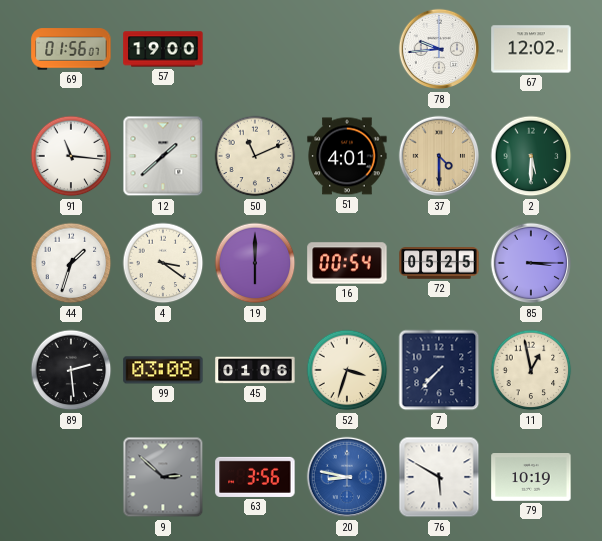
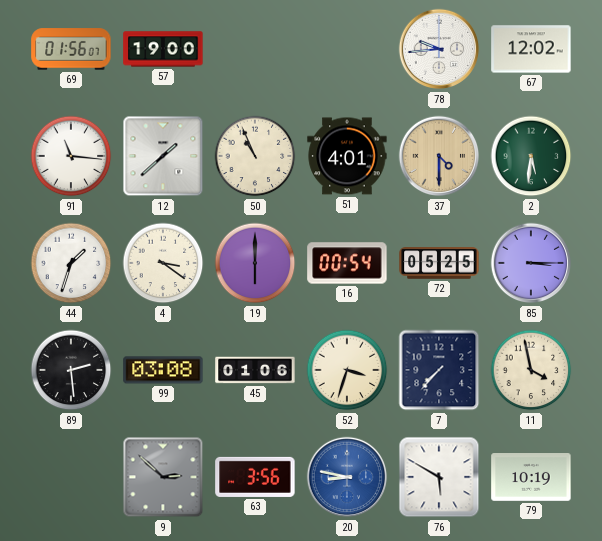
50: 11:11 -> 10:56 (255, 156)
2: 5:30 -> 5:31 (531, 156)
11: 12:58 -> 3:58 (531, 370)
